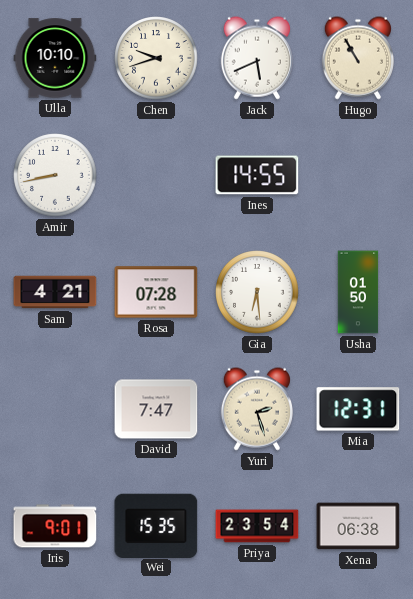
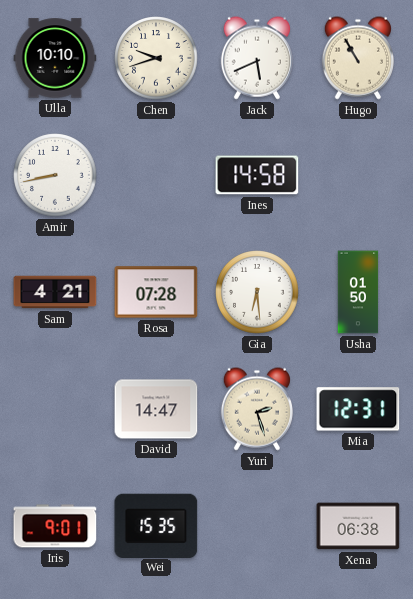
Ines: 14:55 -> 14:58 (257, 175)
David: 7:47 -> 14:47 (156, 409)
Priya: 23:54 -> none (257, 526)
